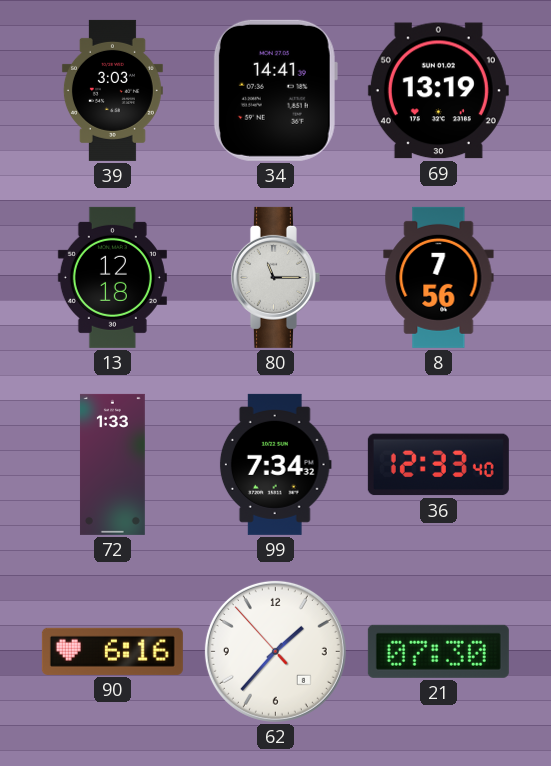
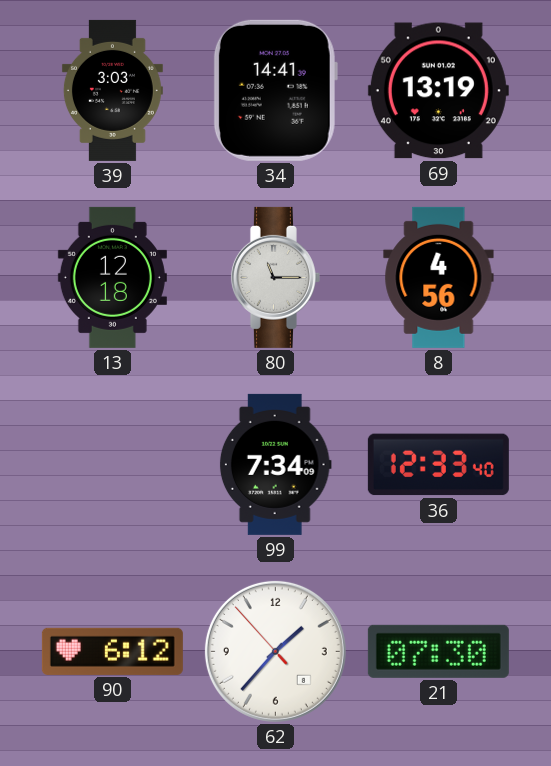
8: 7:56 -> 4:56 (439, 277)
72: 1:33 -> none (112, 464)
99: 7:34:32 -> 7:34:09 (275, 464)
90: 6:16 -> 6:12 (112, 651)
